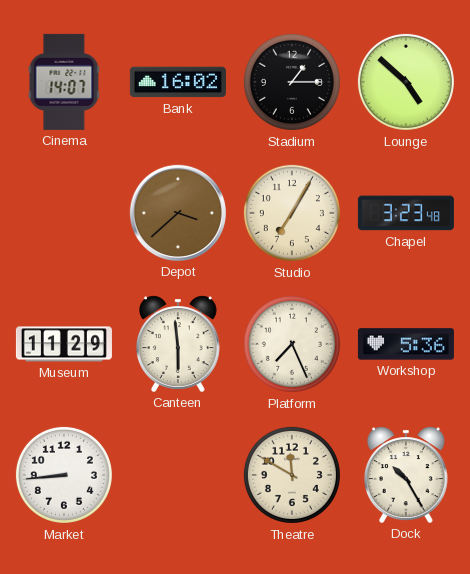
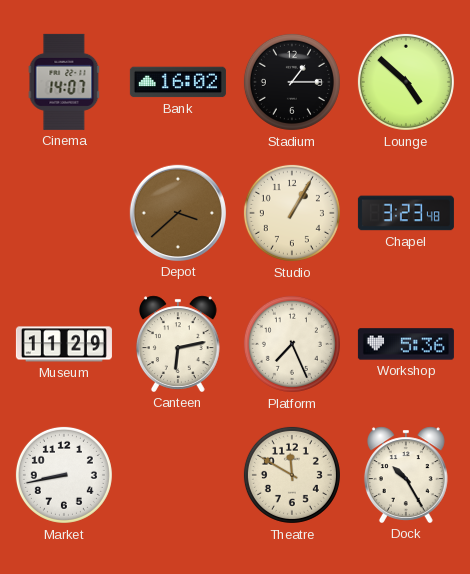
Studio: 7:05 -> 1:05 (292, 213)
Canteen: 5:59 -> 6:13 (178, 344)
Market: 8:44 -> 8:43 (64, 475)
